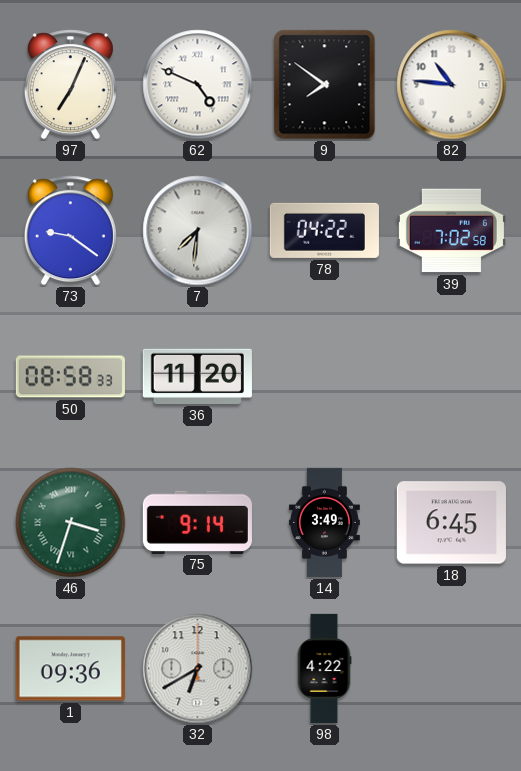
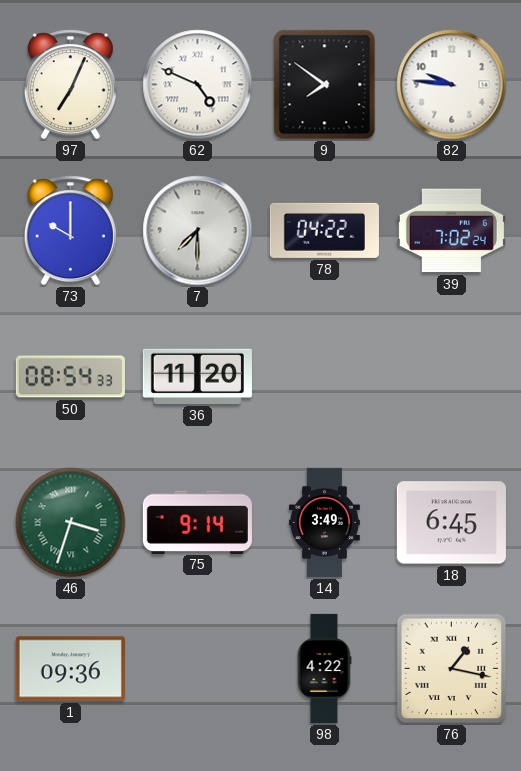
82: 10:46 -> 9:46 (452, 85)
73: 9:21 -> 10:00 (70, 231)
7: 7:31 -> 7:30 (198, 231)
39: 7:02:58 -> 7:02:24 (451, 231)
50: 08:58 -> 08:54 (70, 377)
32: 6:40 -> none (198, 669)
76: none -> 1:17 (452, 669)
